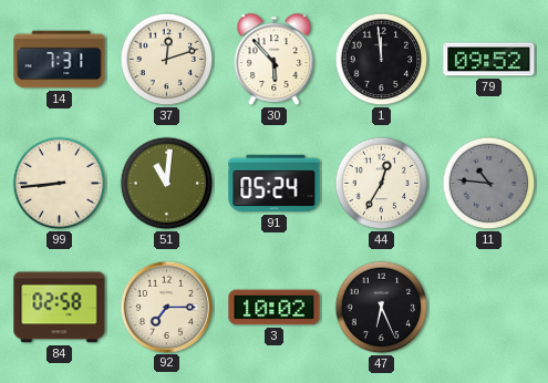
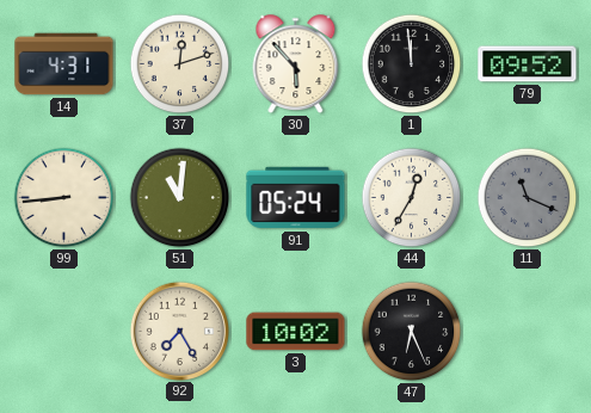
14: 7:31 -> 4:31 (64, 64)
11: 10:46 -> 11:19 (528, 198)
84: 02:58 -> none (60, 308)
92: 7:15 -> 7:25 (179, 331)
